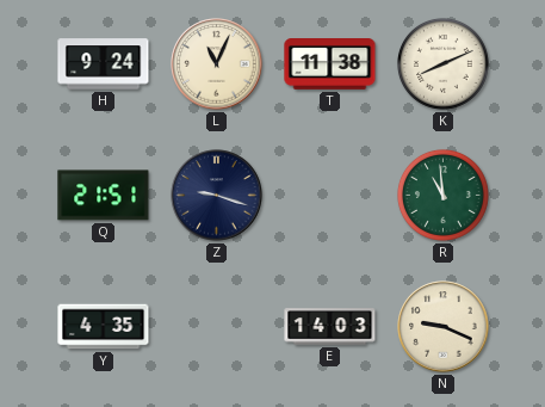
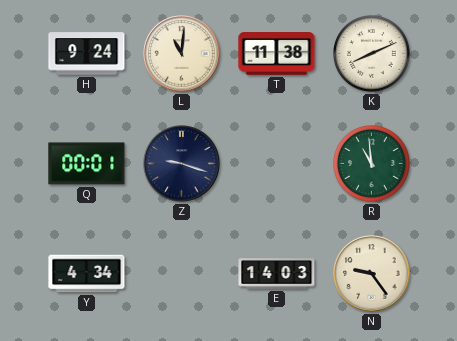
L: 11:04 -> 11:01 (182, 54)
Q: 21:51 -> 00:01 (87, 164)
Y: 4:35 -> 4:34 (87, 274)
N: 9:19 -> 9:24 (372, 274)
